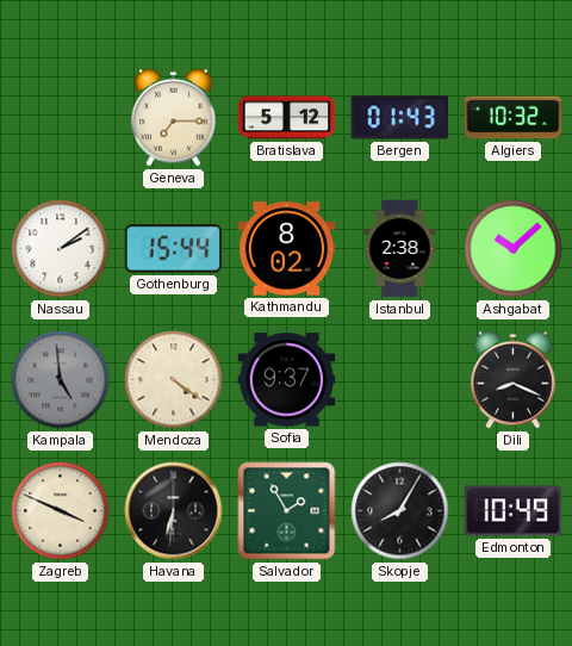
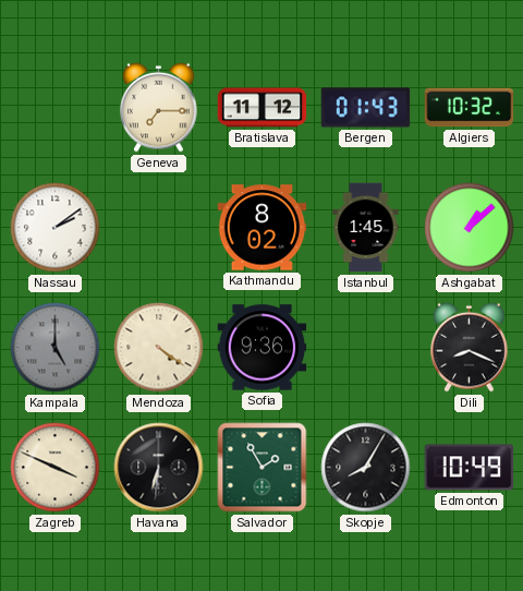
Bratislava: 5:12 -> 11:12 (263, 108)
Gothenburg: 15:44 -> none (174, 249)
Istanbul: 2:38 -> 1:45 (366, 228)
Ashgabat: 10:08 -> 1:08 (470, 228)
Kampala: 4:59 -> 5:00 (56, 348)
Sofia: 9:37 -> 9:36 (263, 348)
